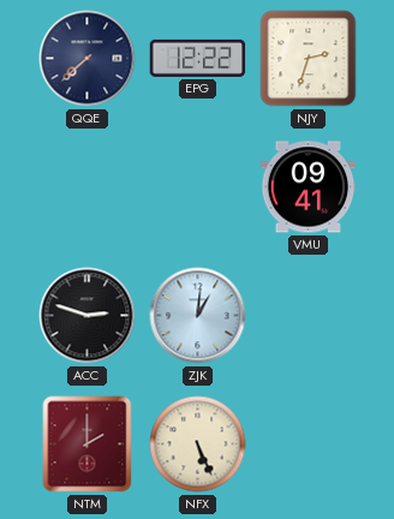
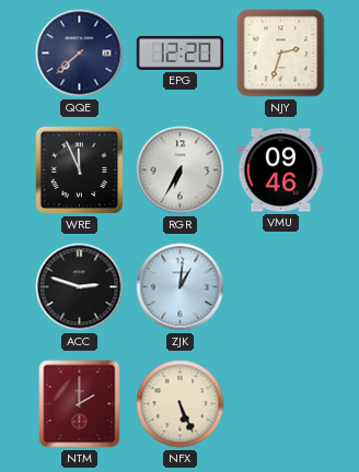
EPG: 12:22 -> 12:20 (181, 52)
WRE: none -> 11:56 (80, 170)
RGR: none -> 6:35 (181, 170)
VMU: 09:41 -> 09:46 (281, 170)
